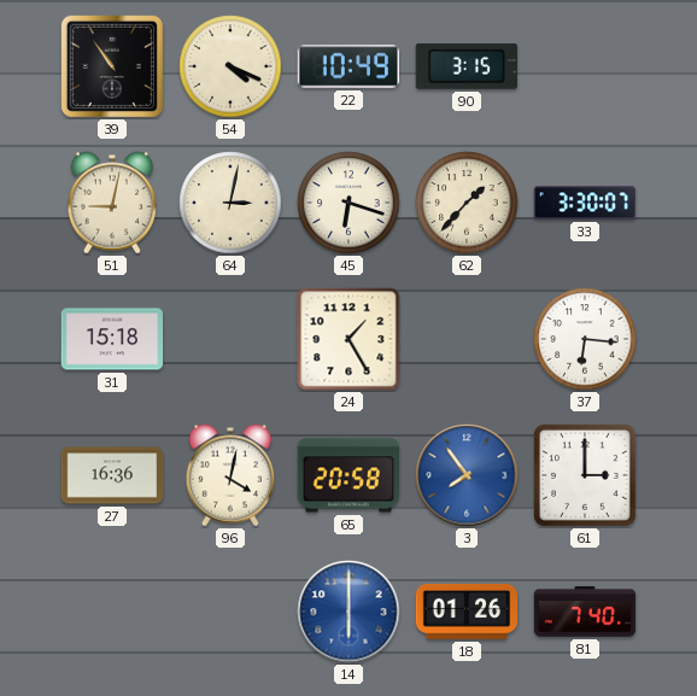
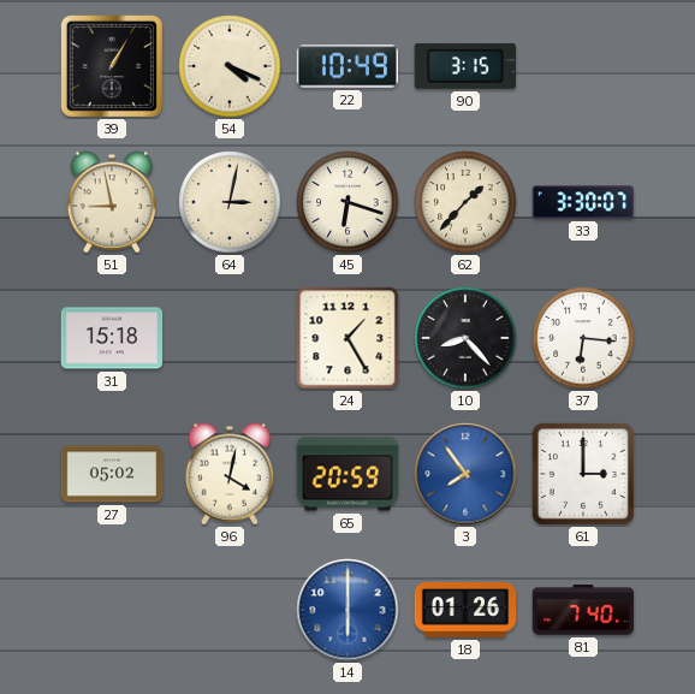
39: 10:54 -> 1:05 (112, 66)
51: 9:02 -> 8:58 (112, 202)
10: none -> 8:23 (465, 338)
27: 16:36 -> 05:02 (112, 474)
65: 20:58 -> 20:59 (348, 474)
